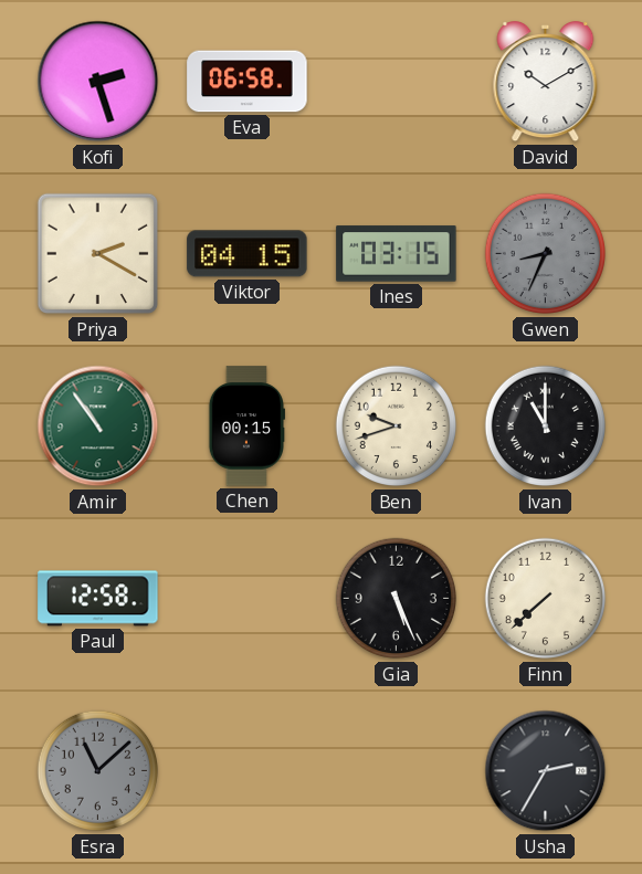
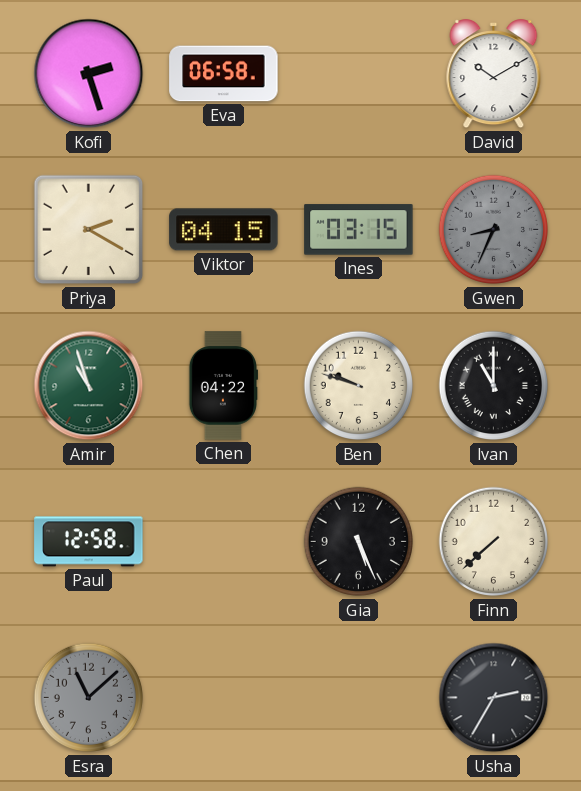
Amir: 10:54 -> 10:57 (89, 386)
Chen: 00:15 -> 04:22 (222, 386)
Ben: 9:42 -> 9:48 (359, 386)
